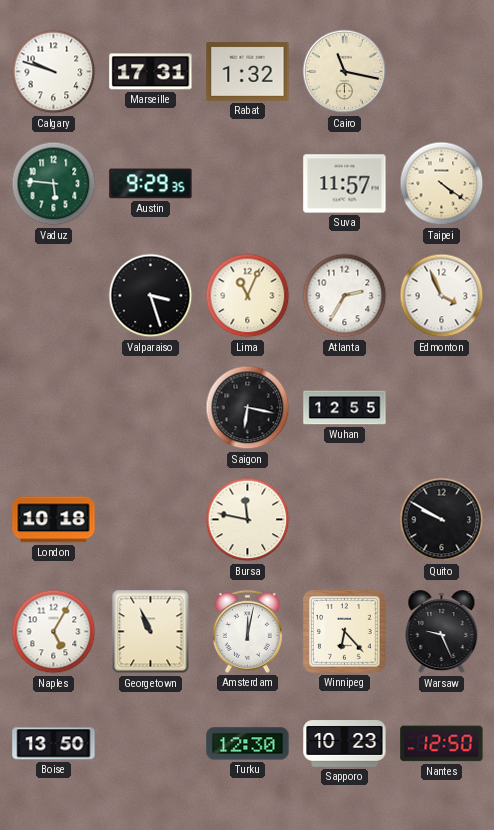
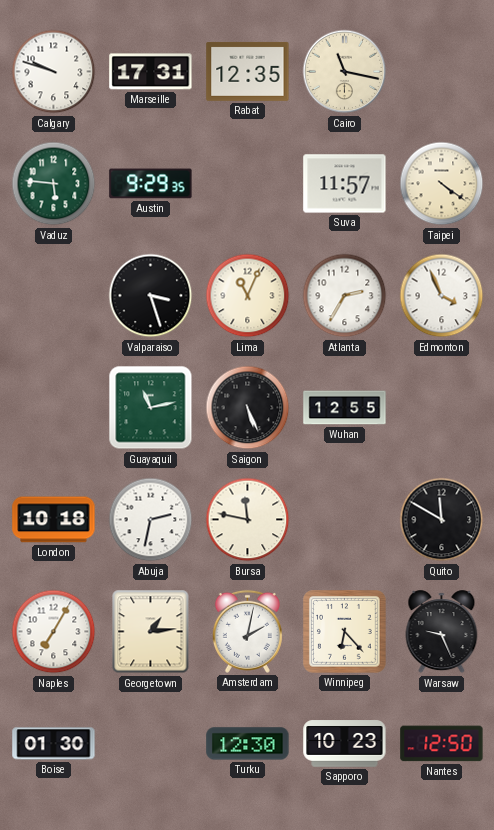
Rabat: 1:32 -> 12:35 (248, 71)
Guayaquil: none -> 11:13 (151, 408)
Saigon: 6:17 -> 5:26 (248, 408)
Abuja: none -> 2:32 (151, 520)
Quito: 9:50 -> 11:50 (442, 520)
Naples: 5:05 -> 7:05 (54, 632)
Georgetown: 10:56 -> 1:14 (151, 632)
Amsterdam: 12:02 -> 2:02 (247, 631)
Boise: 13:50 -> 01:30 (54, 744)
